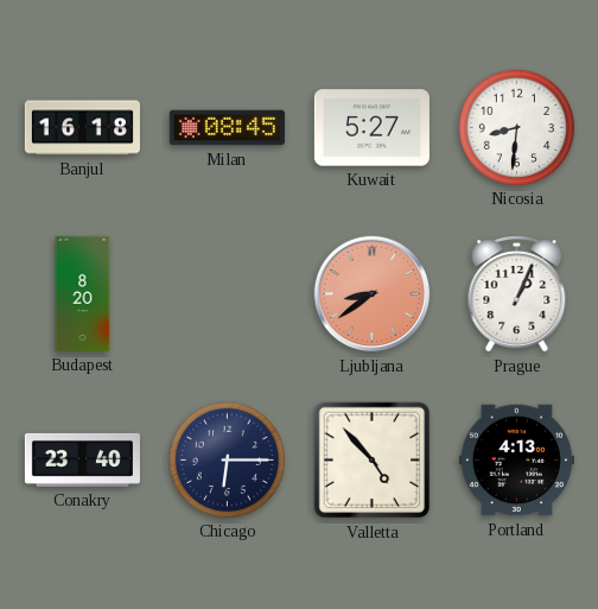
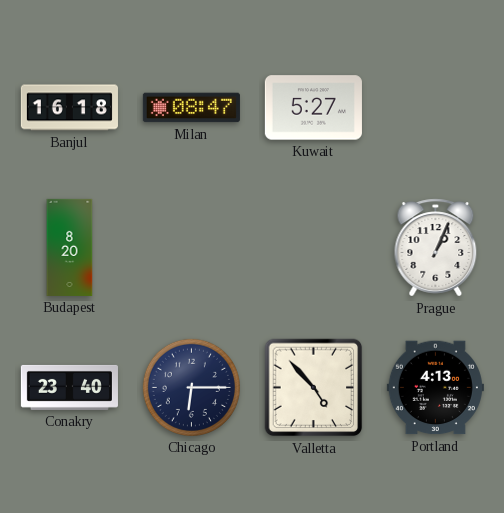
Milan: 08:45 -> 08:47 (191, 108)
Nicosia: 8:31 -> none (516, 127)
Ljubljana: 8:39 -> none (373, 294)
